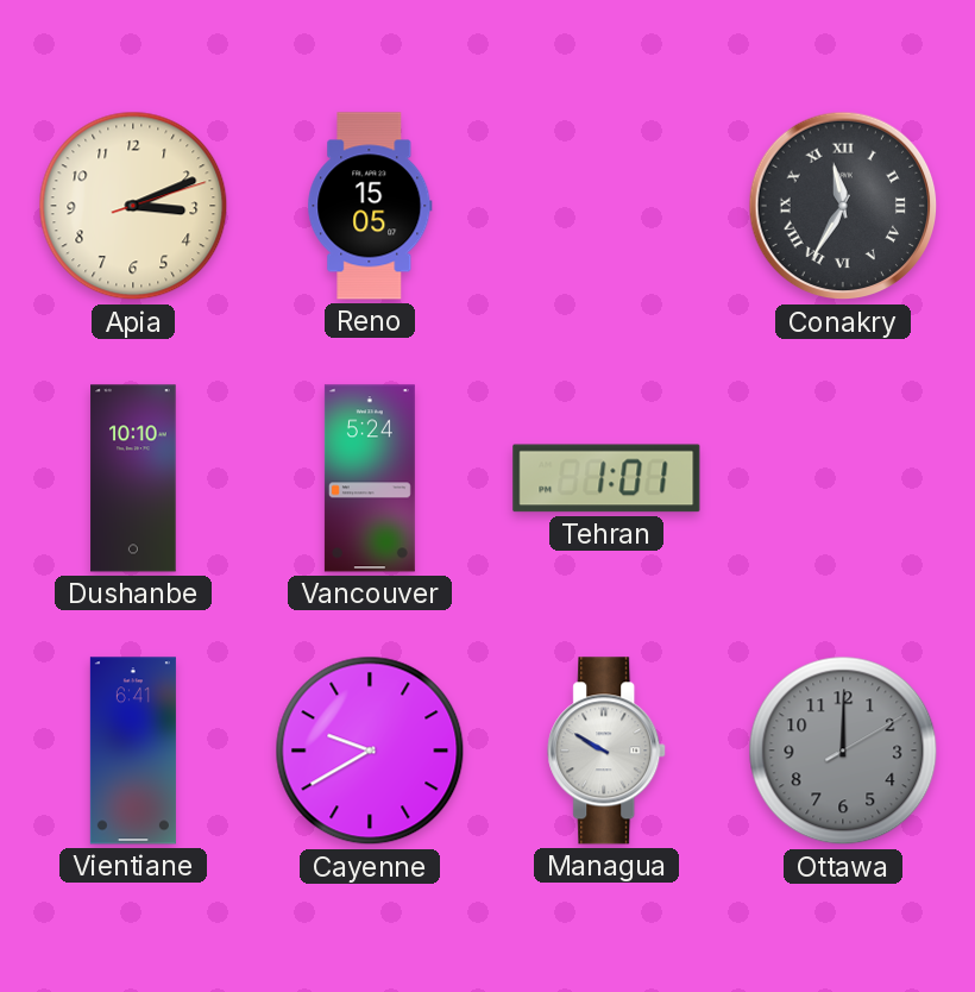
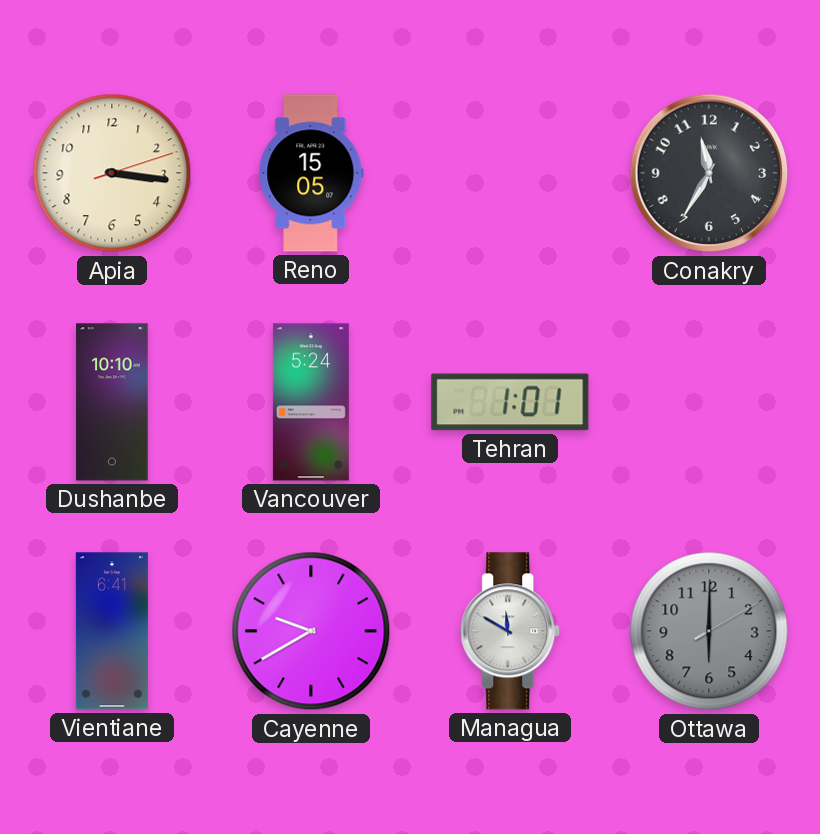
Apia: 3:11 -> 3:16 (112, 173)
Conakry numerals: Roman -> Arabic (709, 173)
Managua: 9:50 -> 11:50 (511, 631)
Ottawa: 12:00 -> 6:00 (709, 631)
